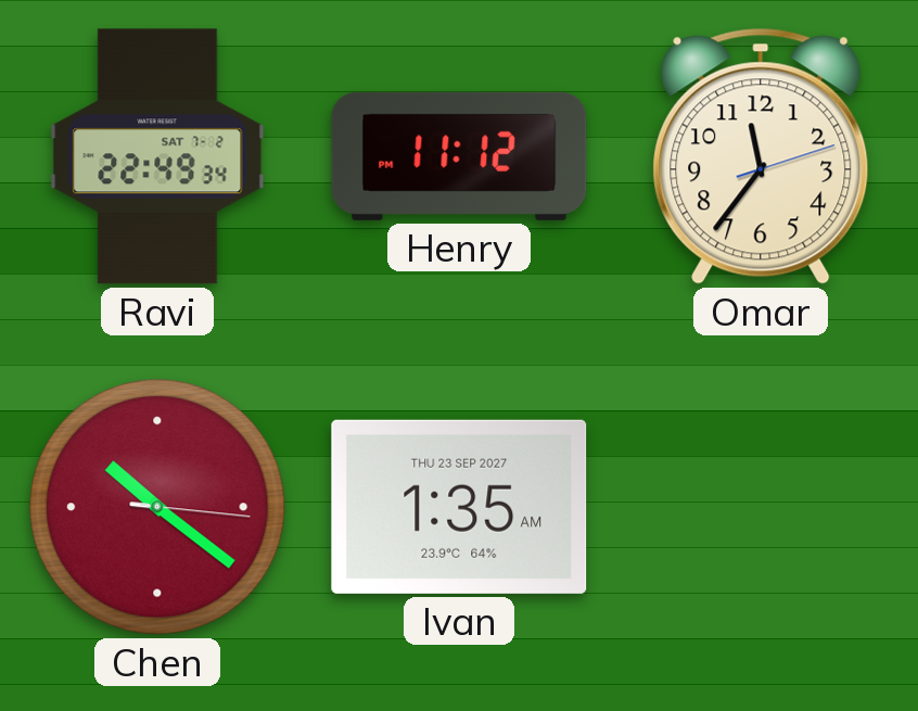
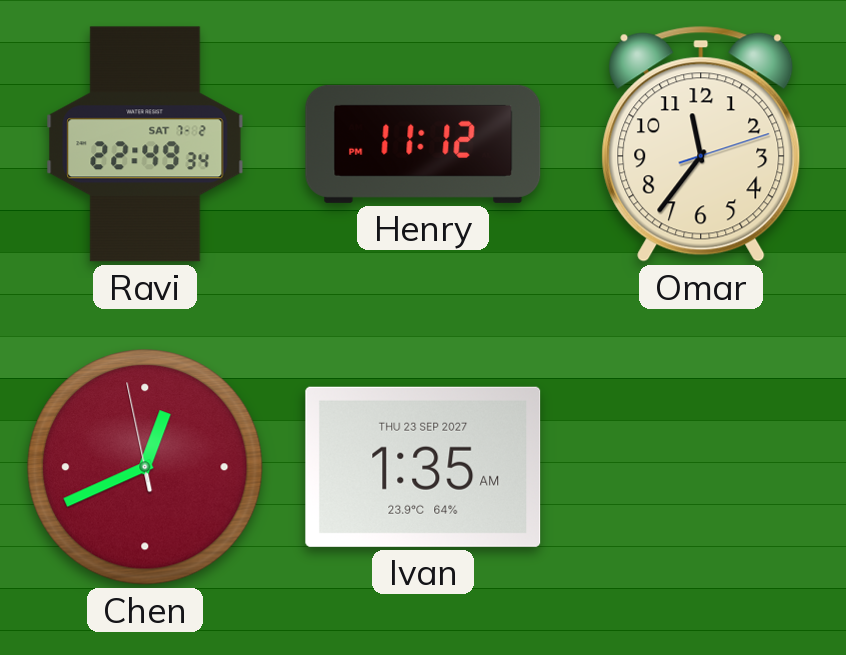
Chen: 10:21 -> 12:40 (145, 467)
